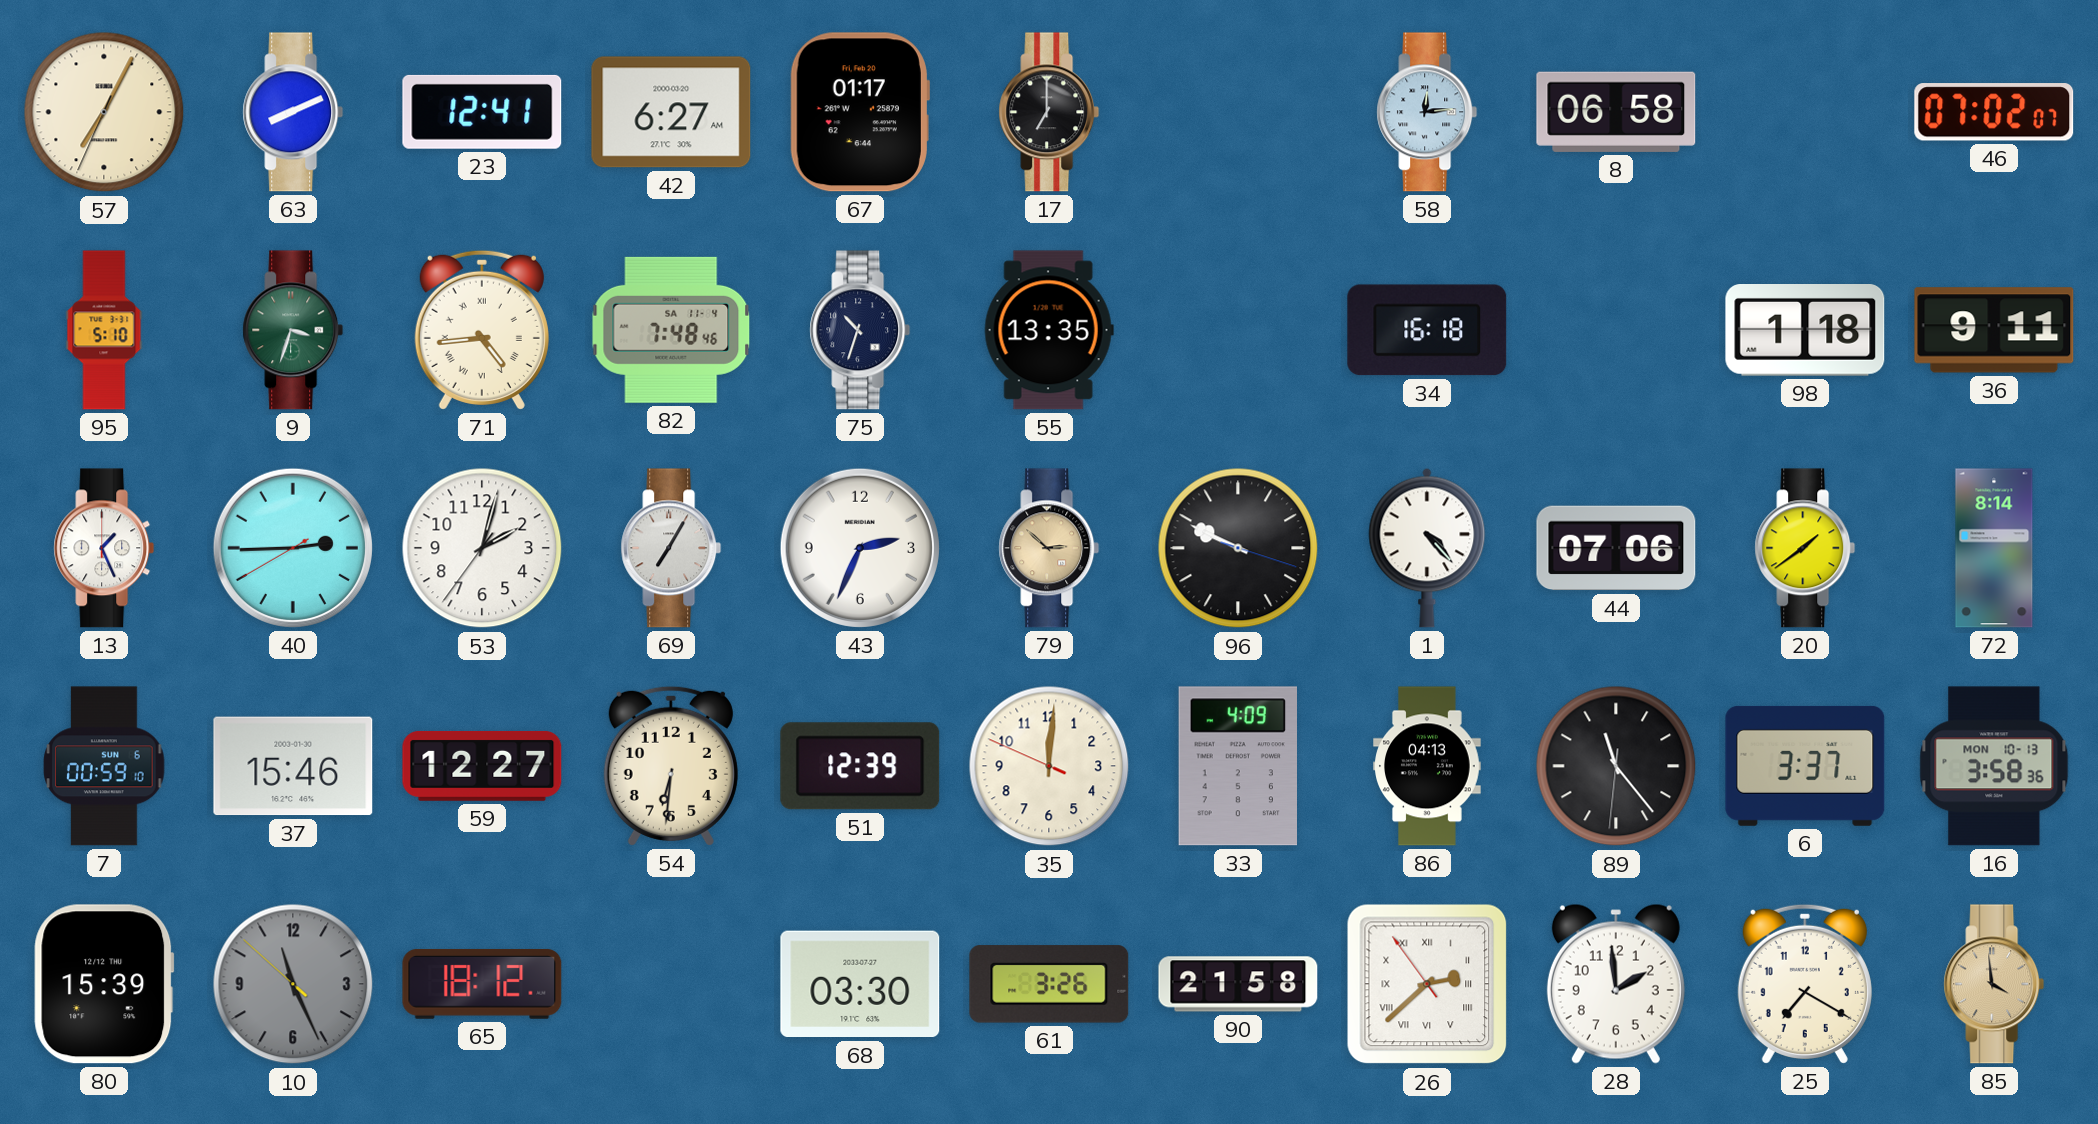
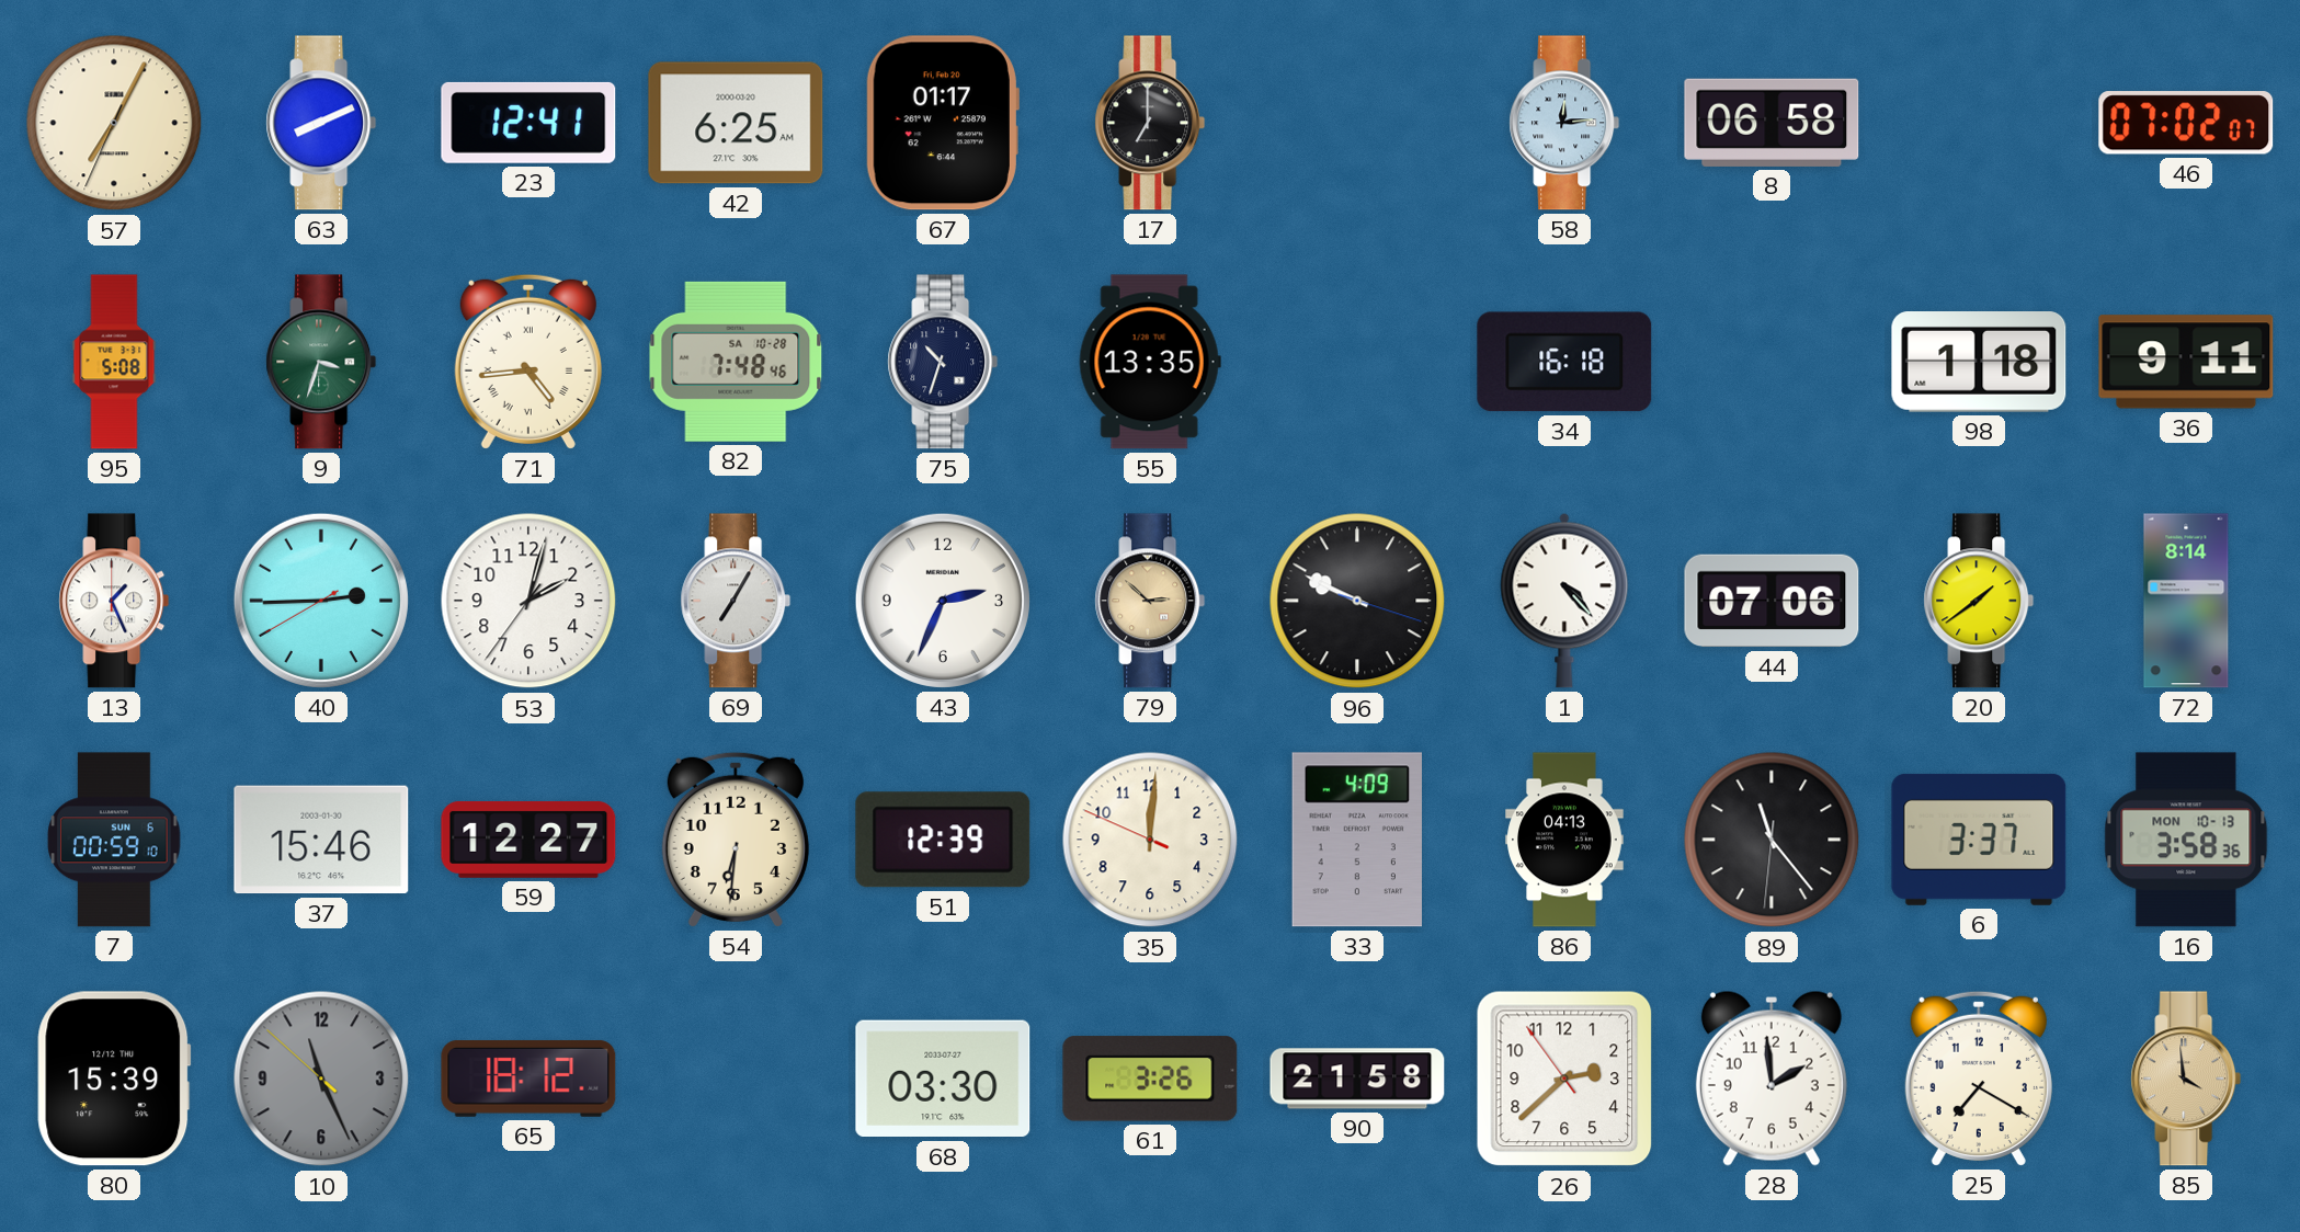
42: 6:27 -> 6:25 (736, 123)
95: 5:10 -> 5:08 (114, 362)
82 date: SA 11-4 -> SA 10-28 (736, 362)
26 numerals: Roman -> Arabic (1564, 1079)
